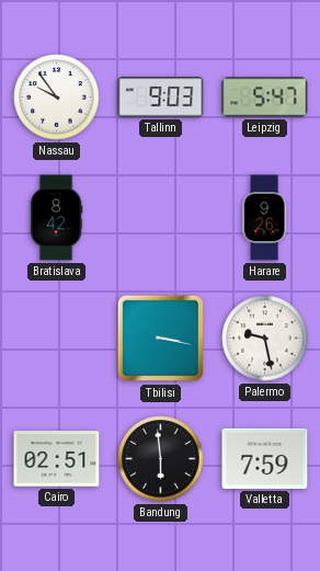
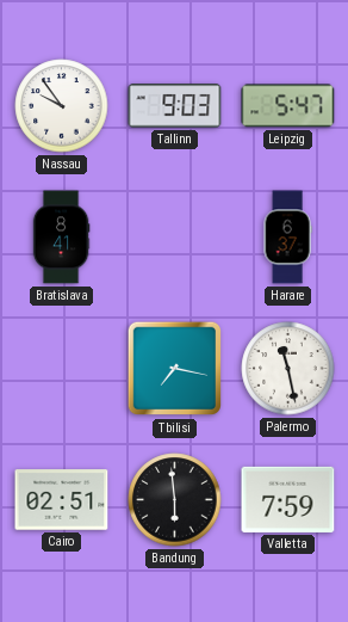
Bratislava: 8:42 -> 8:41 (61, 238)
Harare: 9:26 -> 6:37 (287, 238)
Tbilisi: 3:17 -> 7:17 (174, 369)
Palermo: 9:28 -> 11:28 (288, 369)
